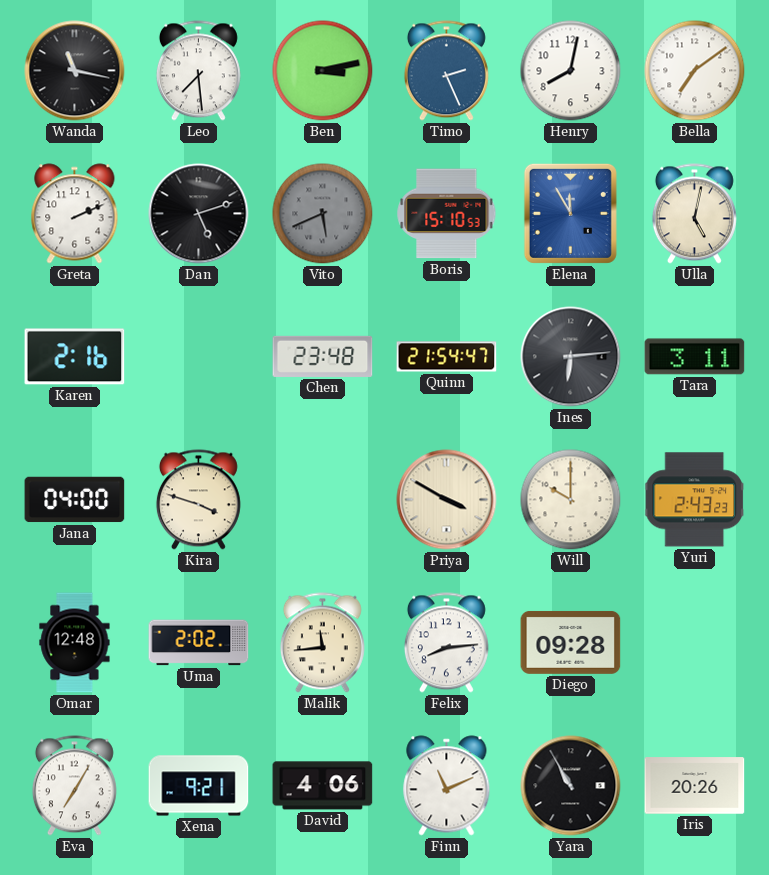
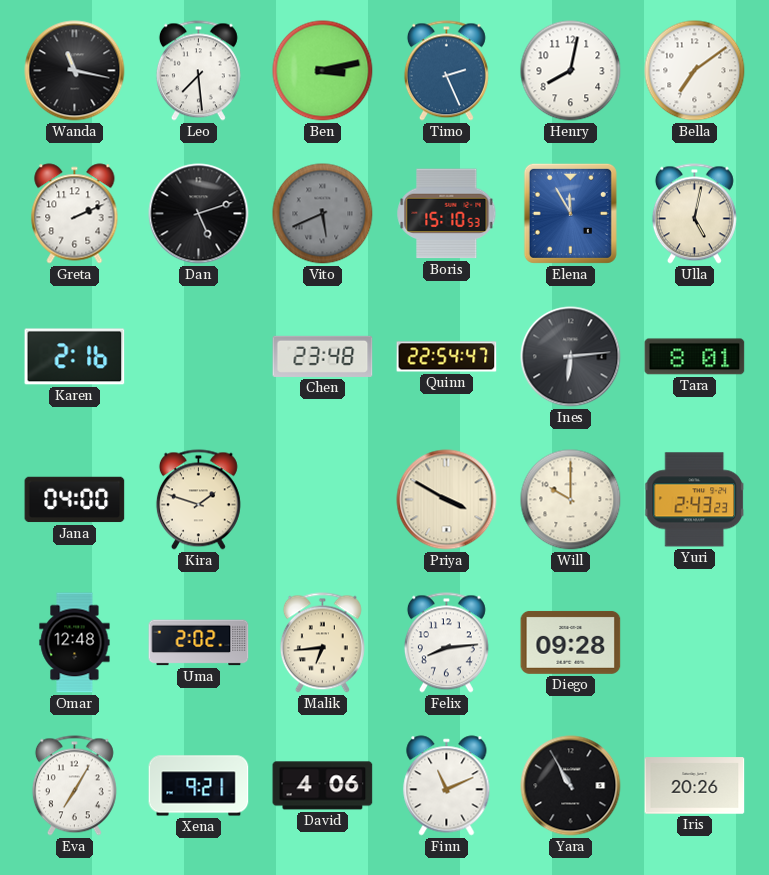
Quinn: 21:54 -> 22:54 (447, 357)
Tara: 3:11 -> 8:01 (695, 357)
Kira: 3:48 -> 1:48 (198, 500)
Malik: 11:44 -> 6:44 (322, 643)
